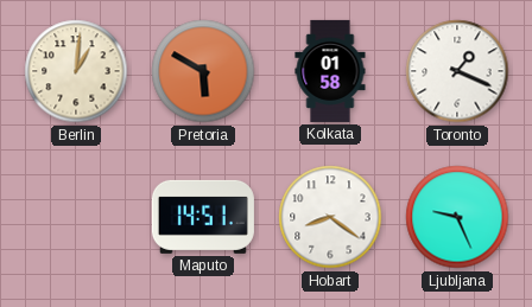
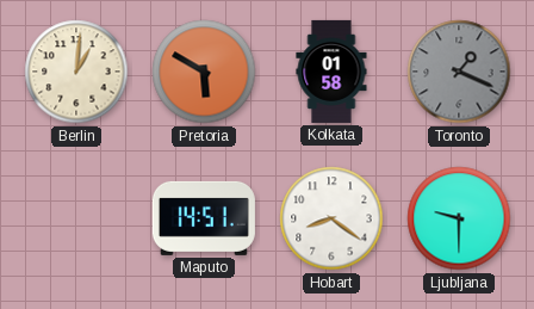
Toronto dial: white -> grey (459, 72)
Ljubljana: 9:26 -> 9:30 (459, 218)
